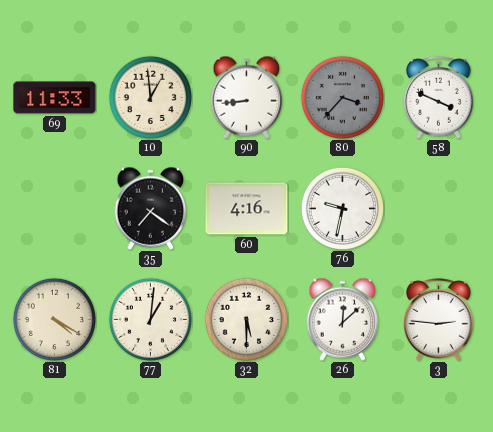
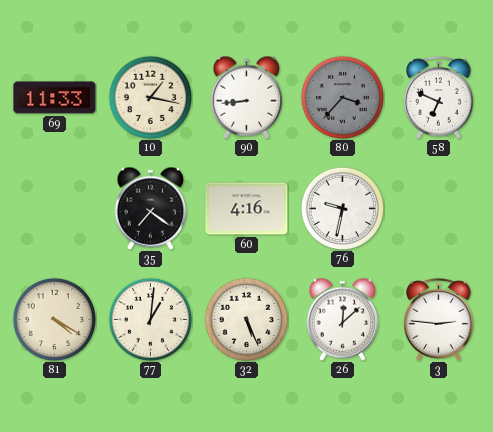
10: 12:59 -> 1:17 (150, 97)
58: 3:49 -> 6:49 (439, 98)
32: 5:30 -> 5:26 (246, 319)
